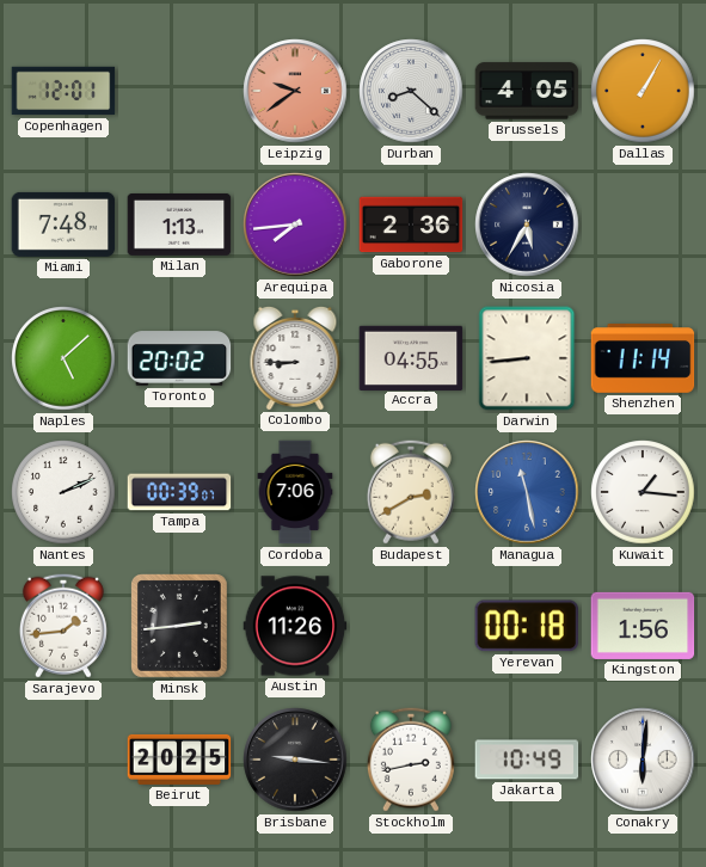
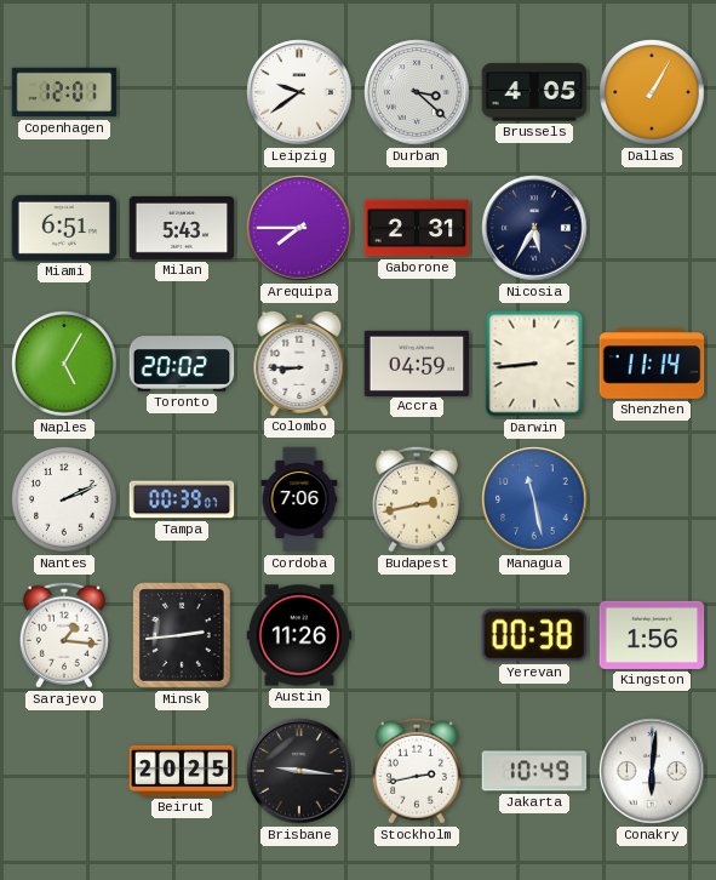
Leipzig dial: salmon -> white (299, 92)
Durban: 8:22 -> 3:22 (417, 92)
Miami: 7:48 -> 6:51 (64, 228)
Milan: 1:13 -> 5:43 (182, 228)
Arequipa: 7:44 -> 7:45 (299, 228)
Gaborone: 2:36 -> 2:31 (417, 228)
Naples: 5:08 -> 5:05 (64, 364)
Accra: 04:55 -> 04:59 (417, 362)
Budapest: 2:40 -> 2:43 (417, 499)
Kuwait: 1:16 -> none (643, 492)
Sarajevo: 1:44 -> 1:16 (64, 635)
Yerevan: 00:18 -> 00:38 (533, 635)
